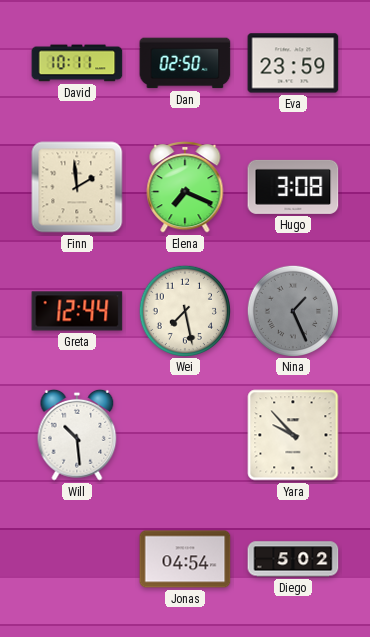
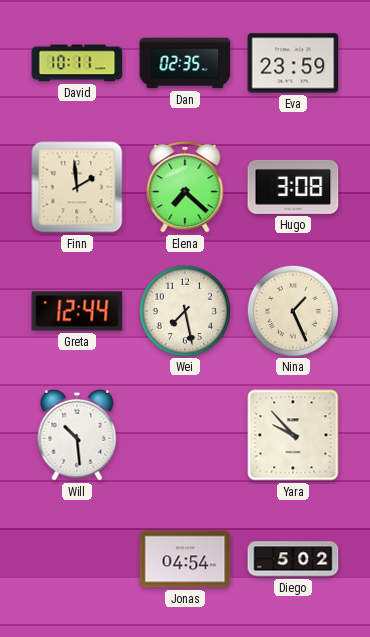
Dan: 02:50 -> 02:35 (185, 63)
Elena: 7:19 -> 7:22 (185, 188)
Nina dial: grey -> cream (292, 310)
